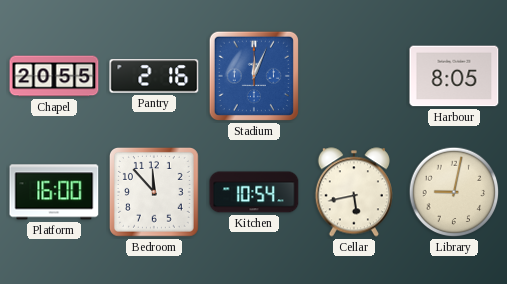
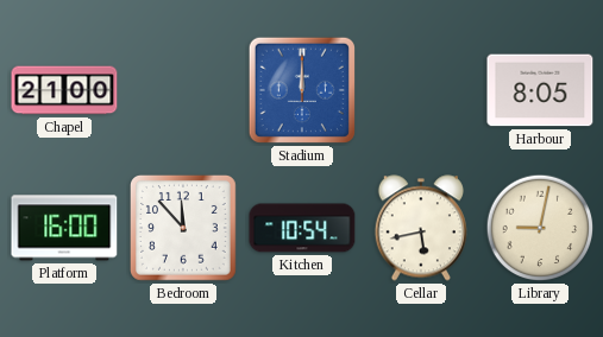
Chapel: 20:55 -> 21:00 (64, 90)
Pantry: 2:16 -> none (154, 76)
Stadium: 12:04 -> 12:00 (302, 90)
